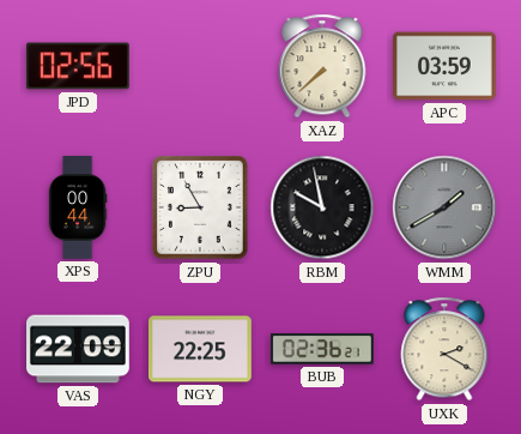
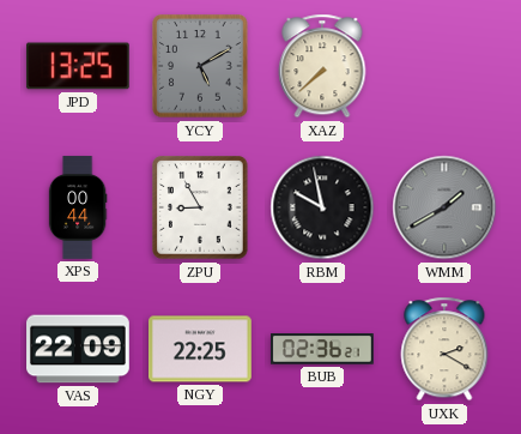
JPD: 02:56 -> 13:25 (78, 66)
YCY: none -> 5:10 (200, 66)
APC: 03:59 -> none (446, 66)
